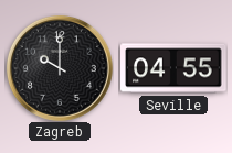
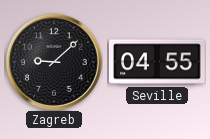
Zagreb: 10:00 -> 9:08 (54, 62)
